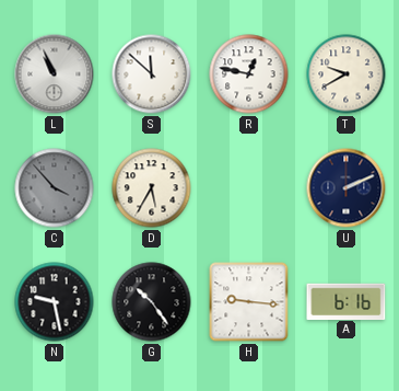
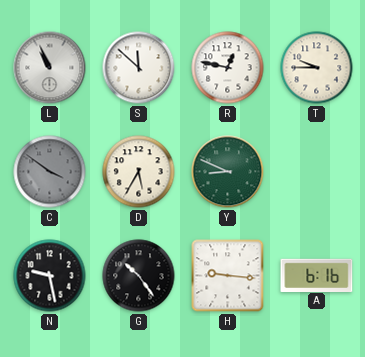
T: 9:40 -> 9:45 (317, 68)
C: 3:53 -> 3:51 (50, 172)
Y: none -> 8:49 (228, 172)
U: 2:11 -> none (347, 188)
